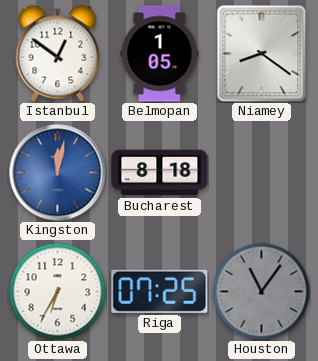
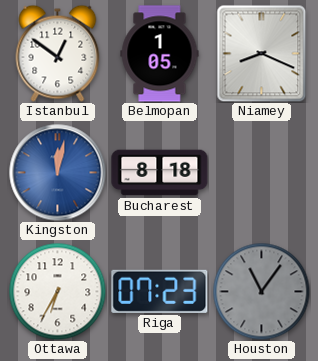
Niamey: 8:21 -> 8:19 (262, 53)
Riga: 07:25 -> 07:23 (160, 291)
